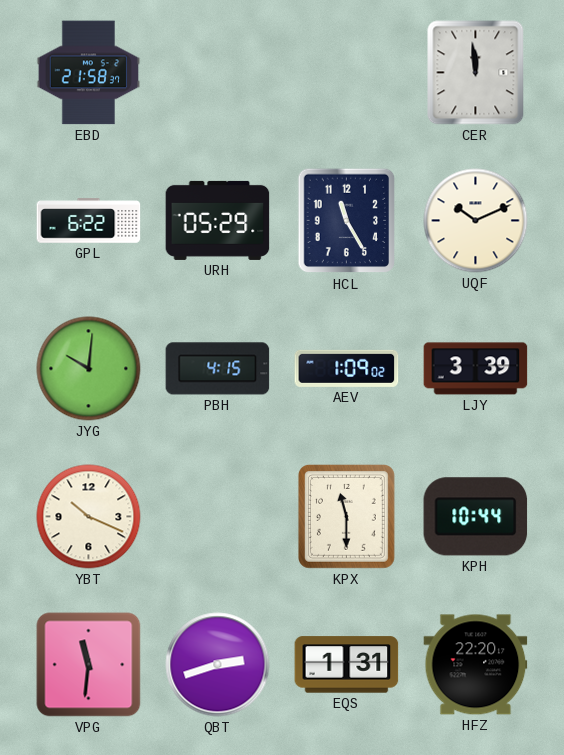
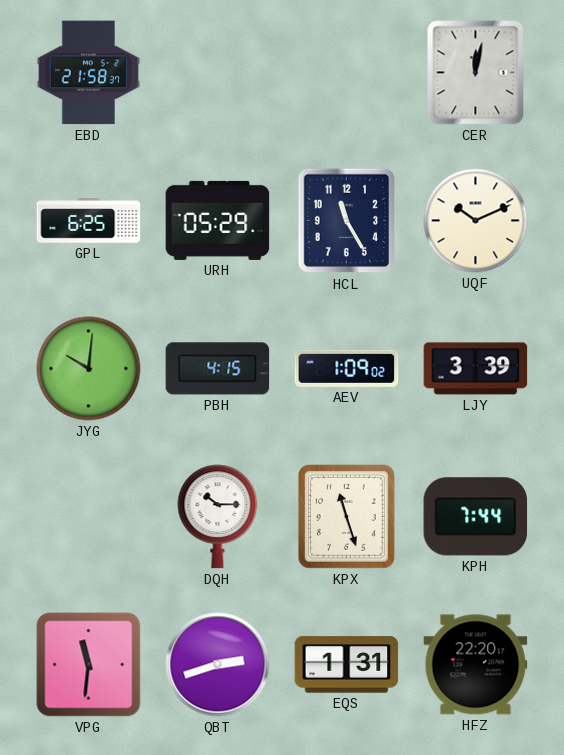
CER: 11:59 -> 12:02 (476, 73)
GPL: 6:22 -> 6:25 (89, 221)
YBT: 10:19 -> none (89, 517)
DQH: none -> 10:15 (218, 517)
KPX: 11:30 -> 11:27 (346, 516)
KPH: 10:44 -> 7:44 (476, 517)
